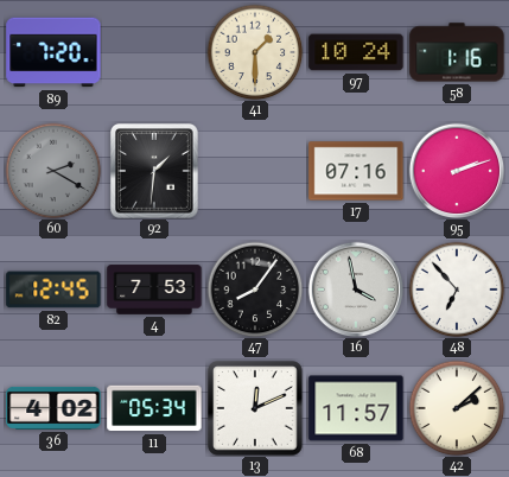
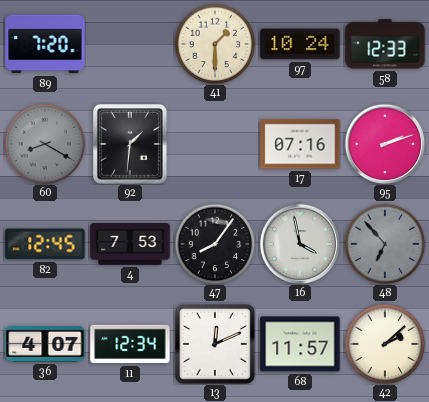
58: 1:16 -> 12:33 (385, 44)
60: 2:20 -> 8:20 (45, 144)
48 dial: white -> grey (385, 244)
36: 4:02 -> 4:07 (45, 344)
11: 05:34 -> 12:34 (130, 344)
